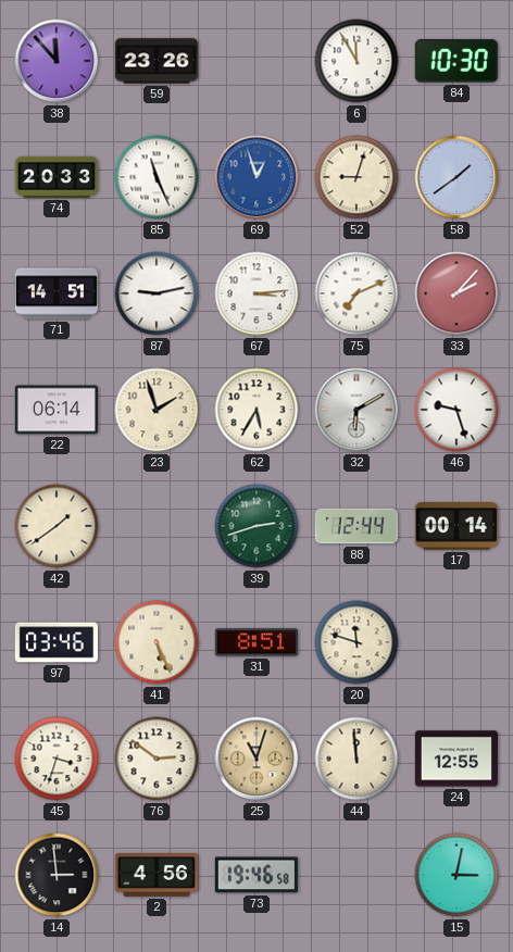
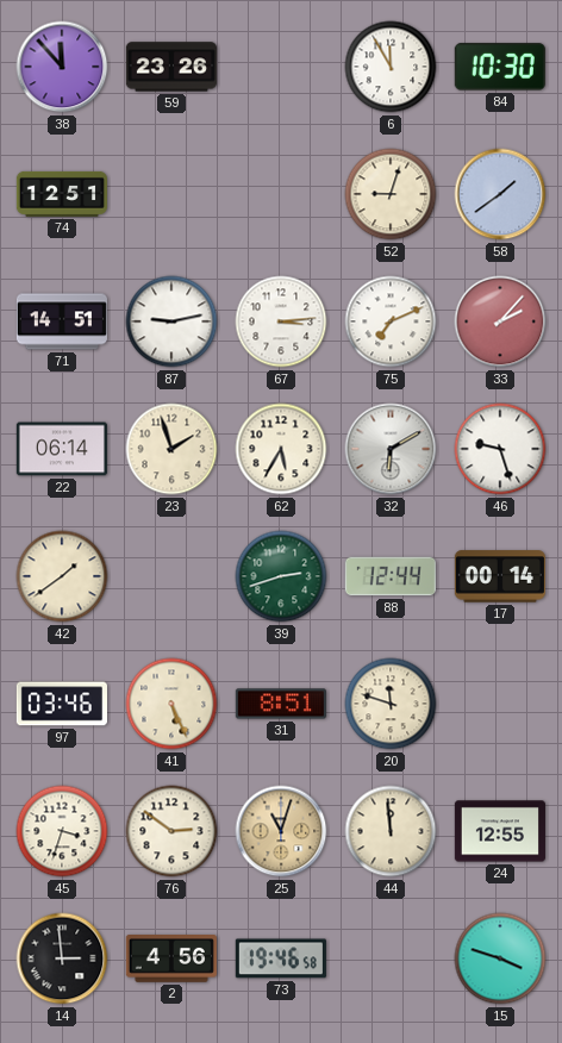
74: 20:33 -> 12:51 (62, 194)
85: 11:26 -> none (157, 177)
69: 12:57 -> none (256, 177)
15: 3:02 -> 3:48 (500, 958)
